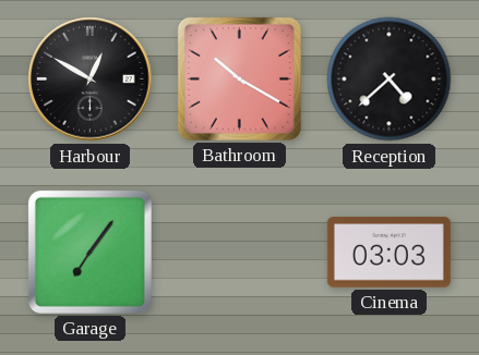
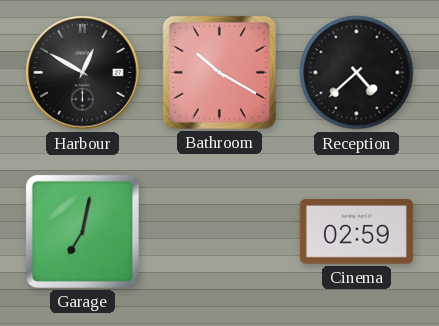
Garage: 7:06 -> 7:02 (82, 231)
Cinema: 03:03 -> 02:59 (356, 232)
